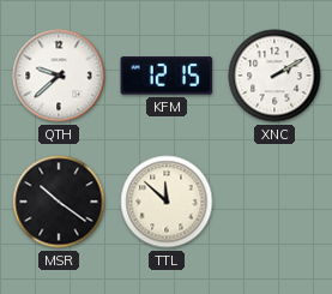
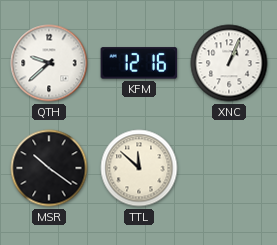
KFM: 12:15 -> 12:16 (139, 63)
XNC: 2:10 -> 1:04 (229, 63)
